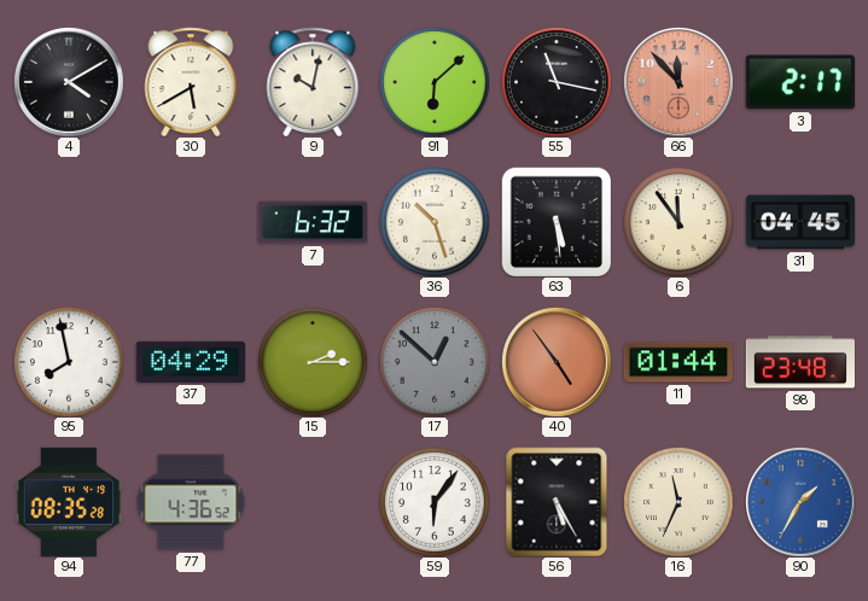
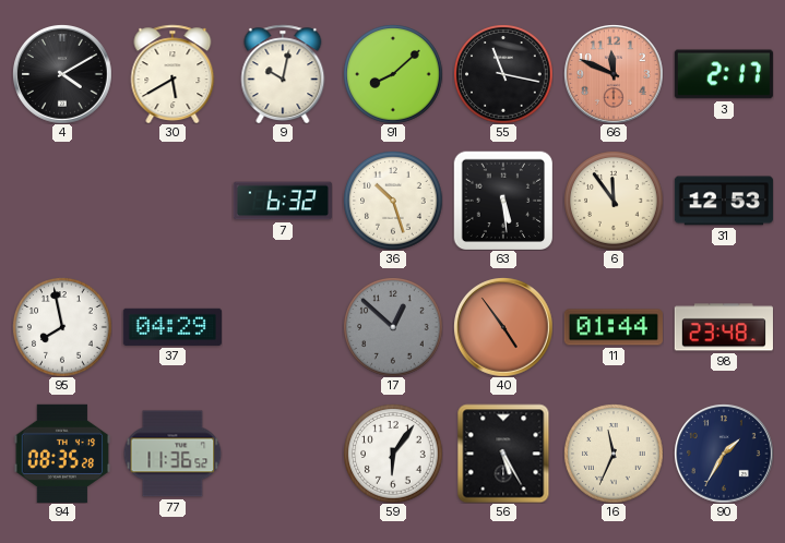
91: 6:08 -> 8:08 (393, 74)
66: 11:53 -> 11:49 (614, 74)
31: 04:45 -> 12:53 (724, 201)
15: 2:15 -> none (313, 362)
77: 4:36 -> 11:36 (173, 454)
90 dial: blue -> navy (724, 454)
